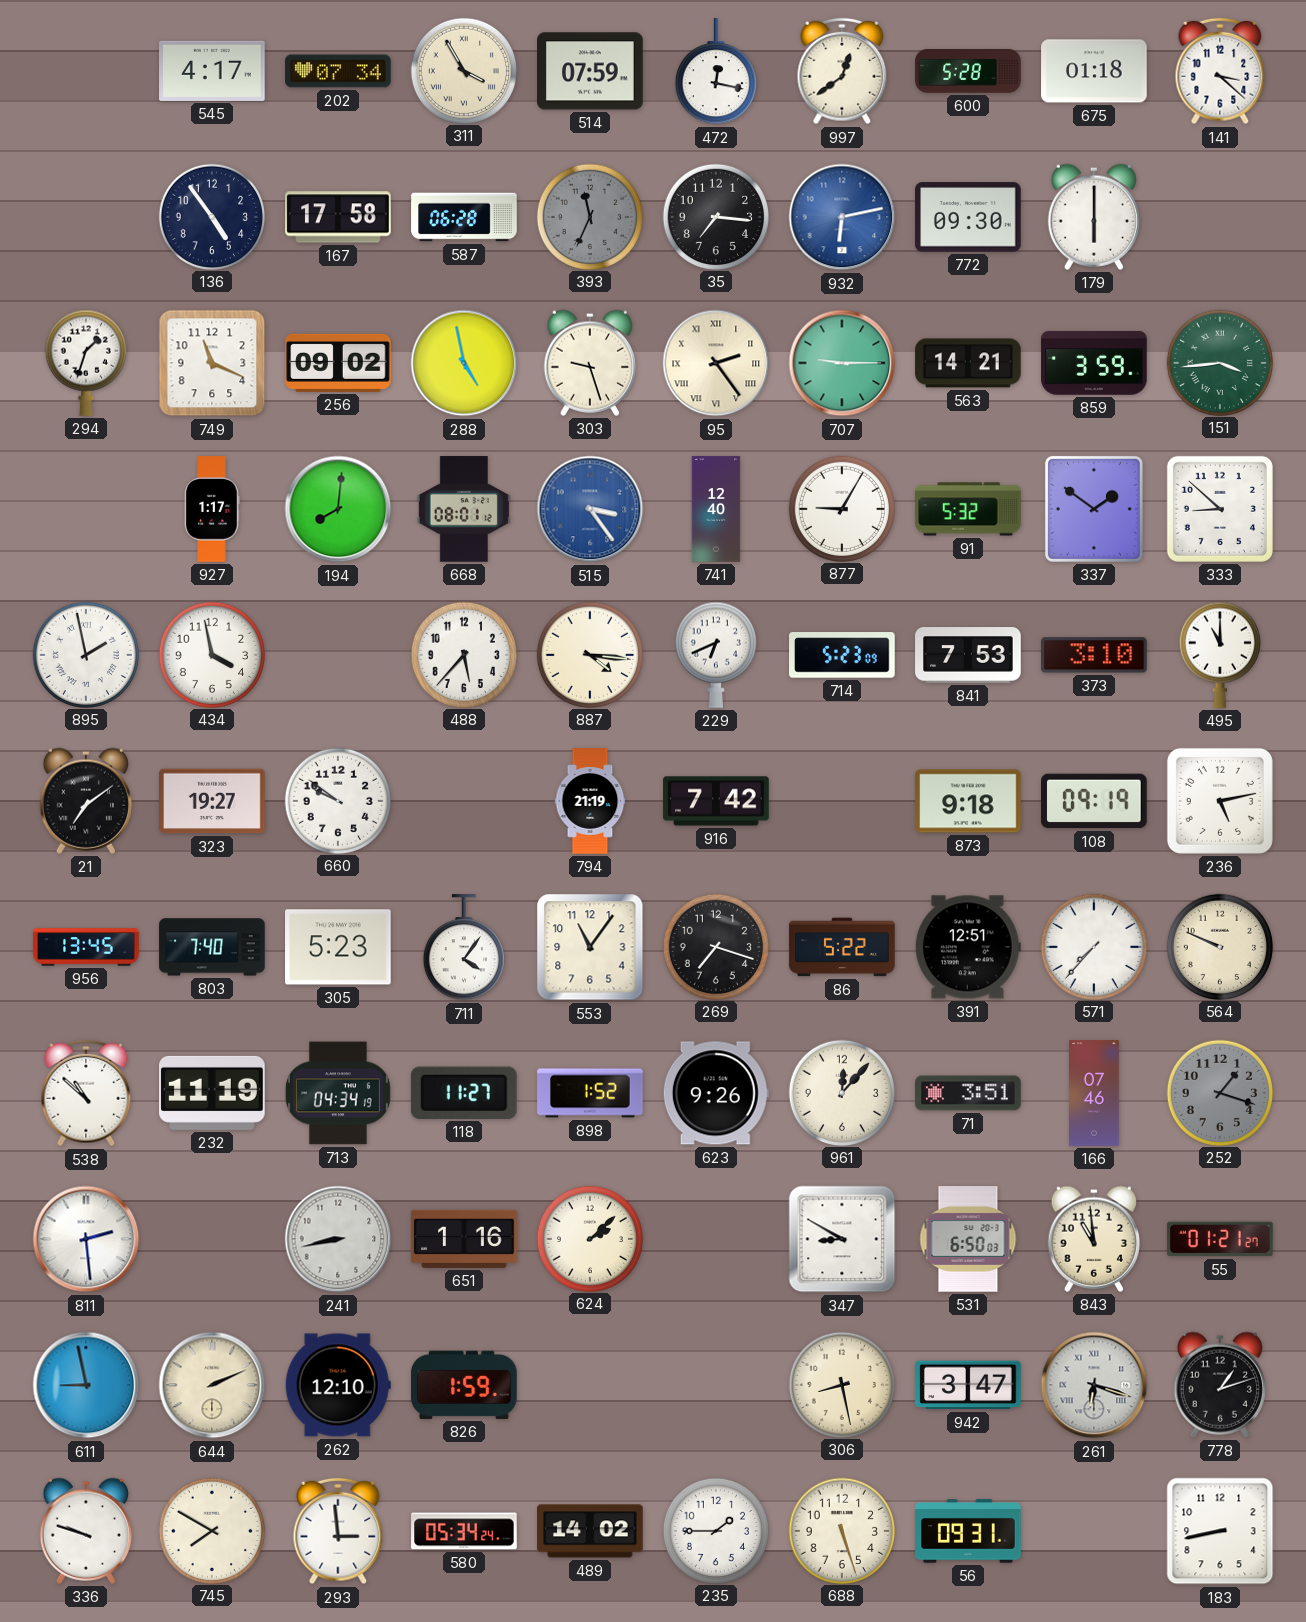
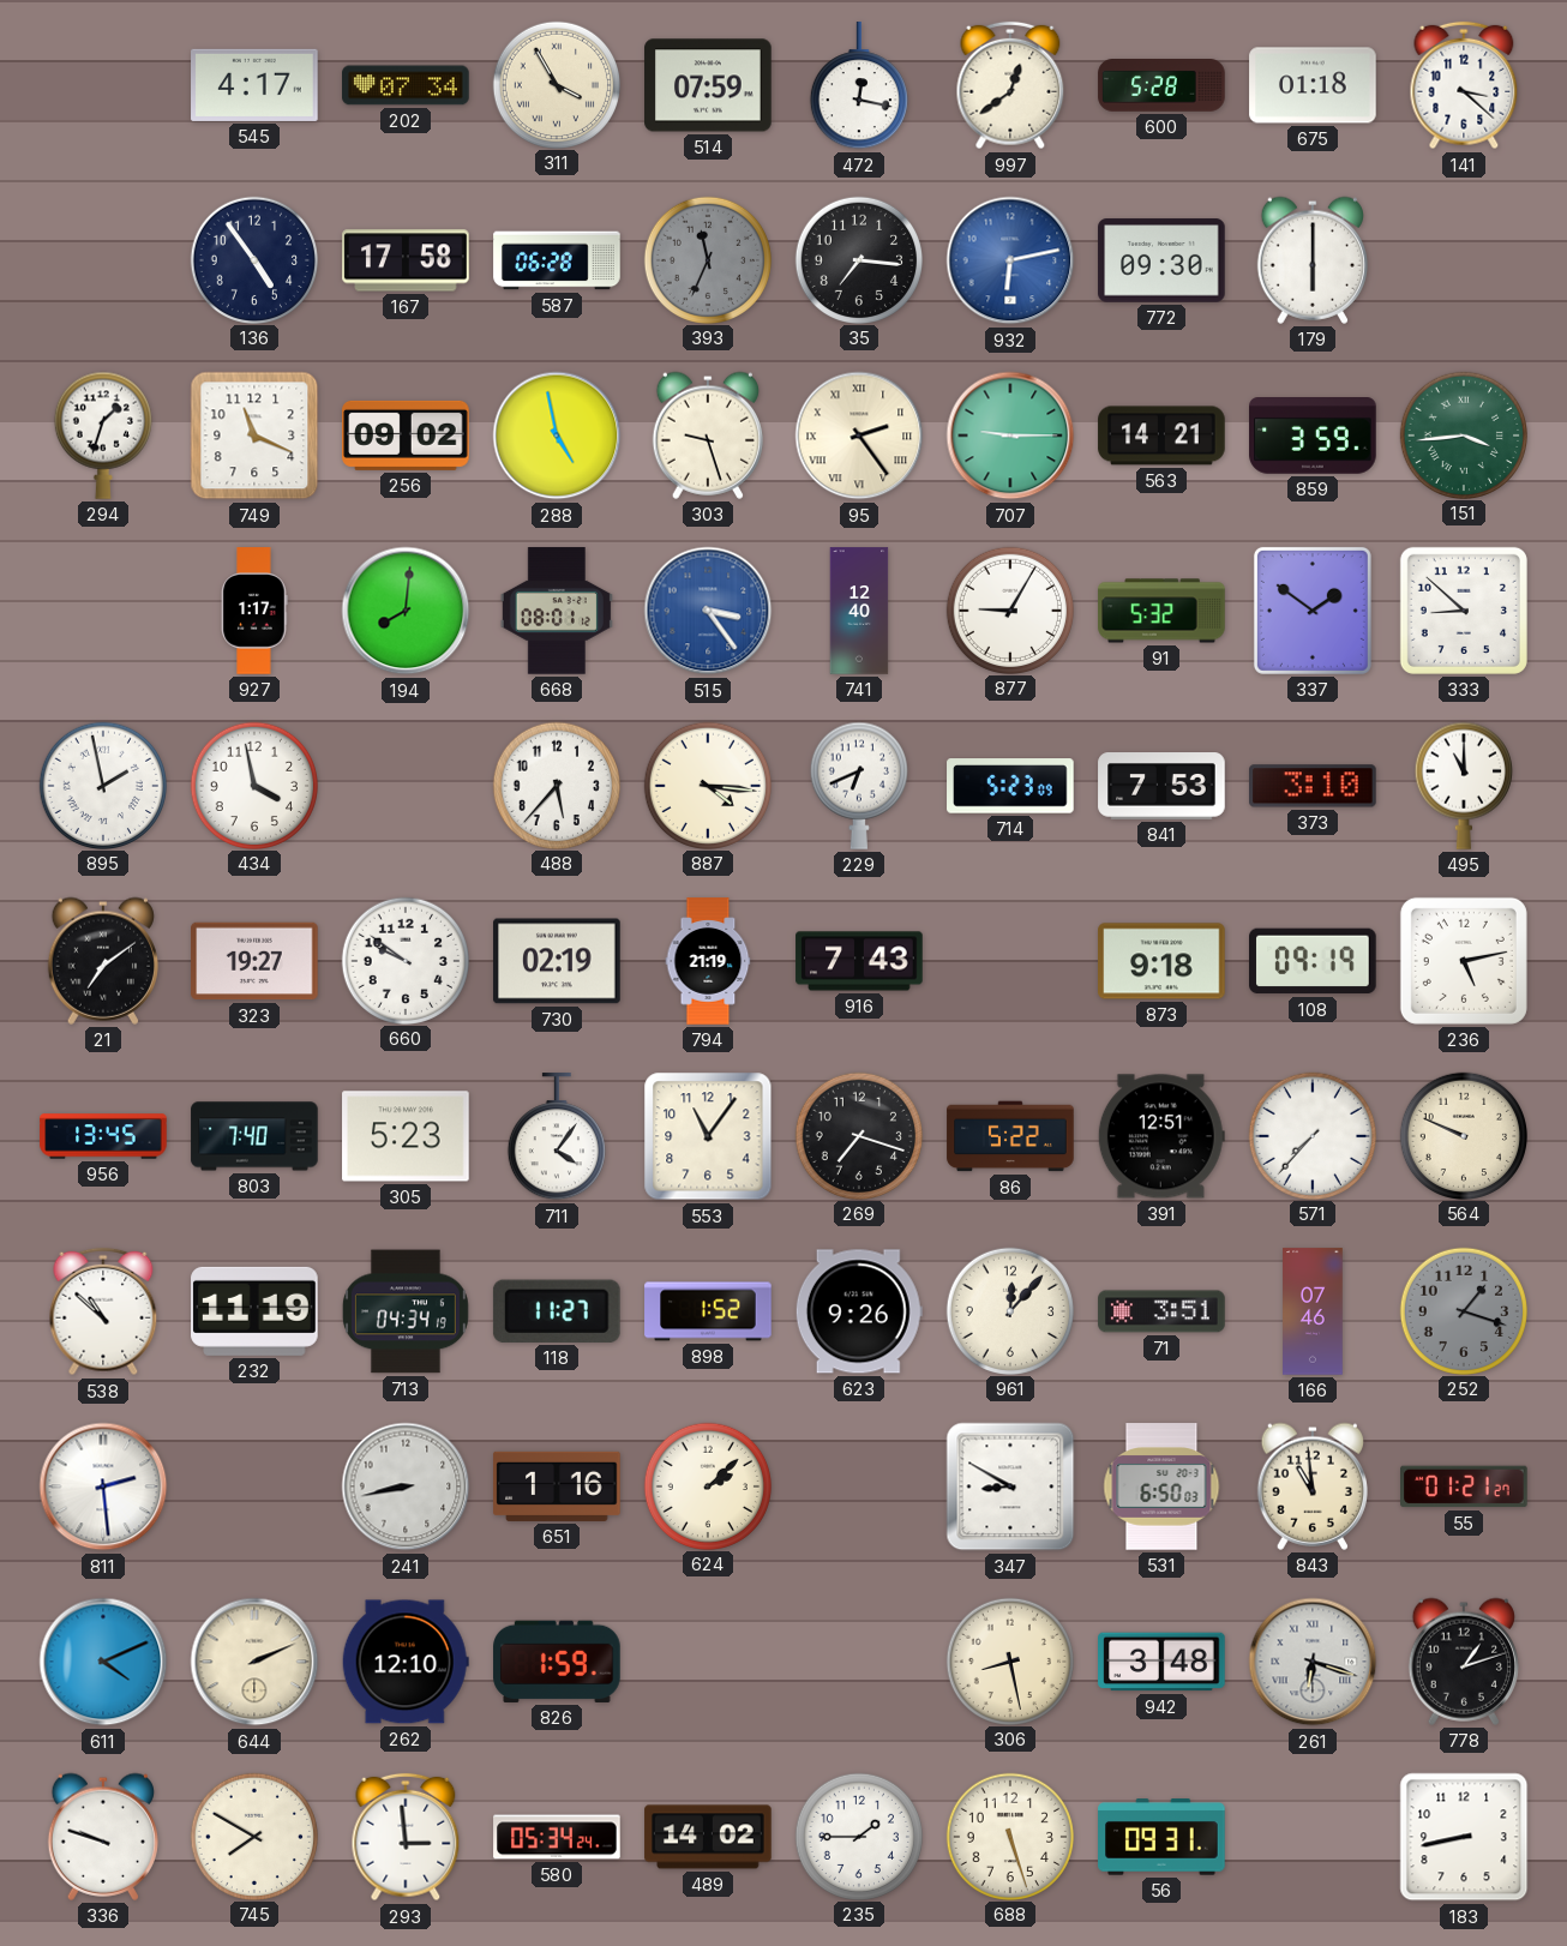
730: none -> 02:19 (557, 961)
916: 7:42 -> 7:43 (859, 961)
611: 8:58 -> 4:11 (103, 1662)
942: 3:47 -> 3:48 (1161, 1662)
